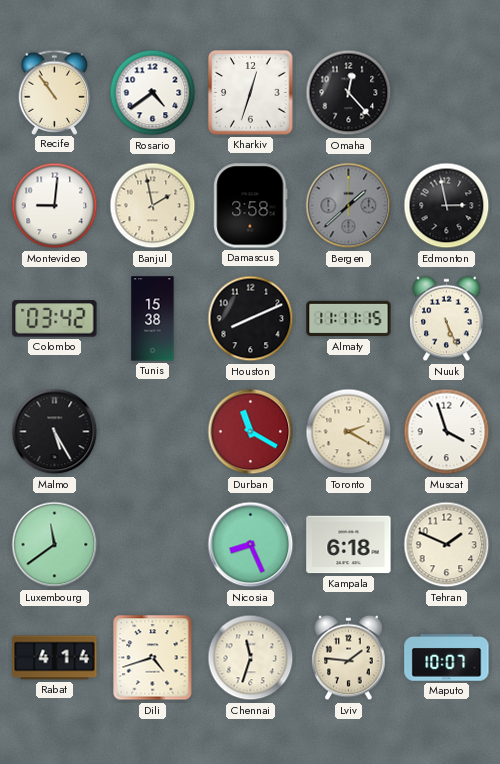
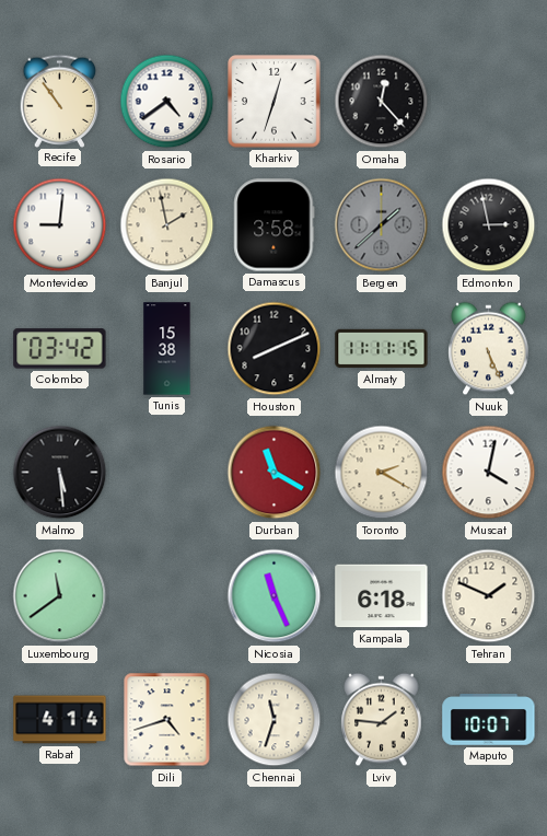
Malmo: 5:25 -> 5:29 (60, 473)
Muscat: 3:57 -> 4:02 (489, 473)
Nicosia: 8:26 -> 11:26 (275, 596)
